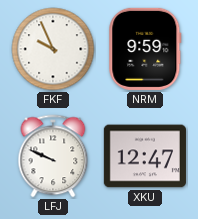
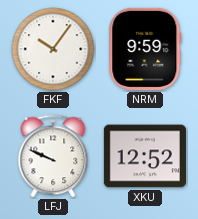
FKF: 9:56 -> 10:06 (53, 49)
XKU: 12:47 -> 12:52 (145, 156)
